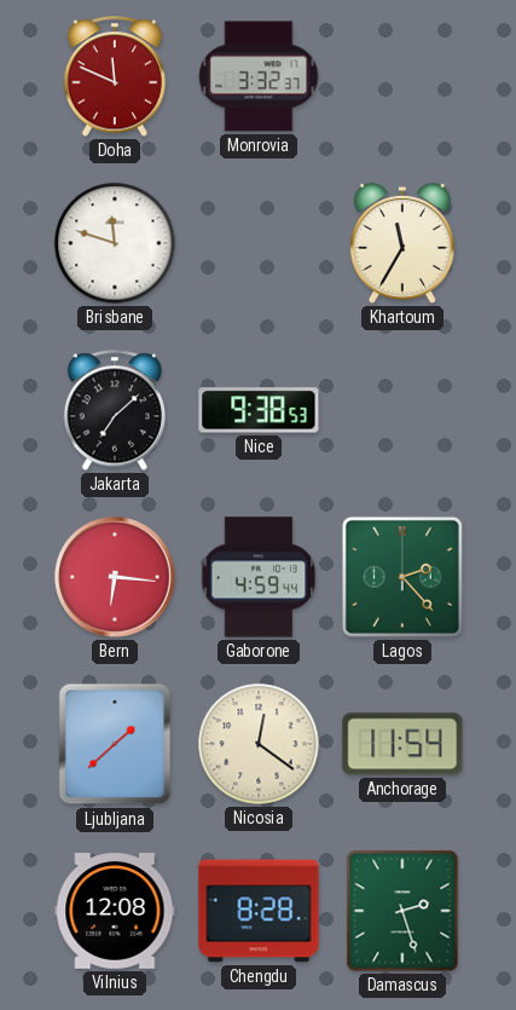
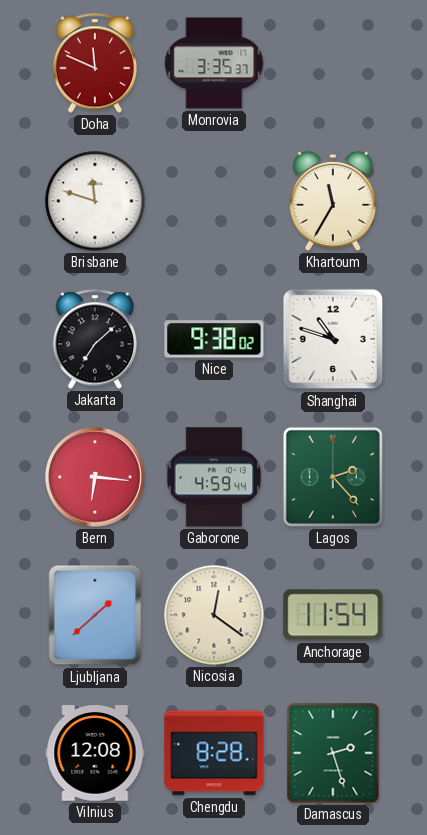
Monrovia: 3:32 -> 3:35 (214, 63)
Nice: 9:38:53 -> 9:38:02 (214, 339)
Shanghai: none -> 10:48 (333, 339)
